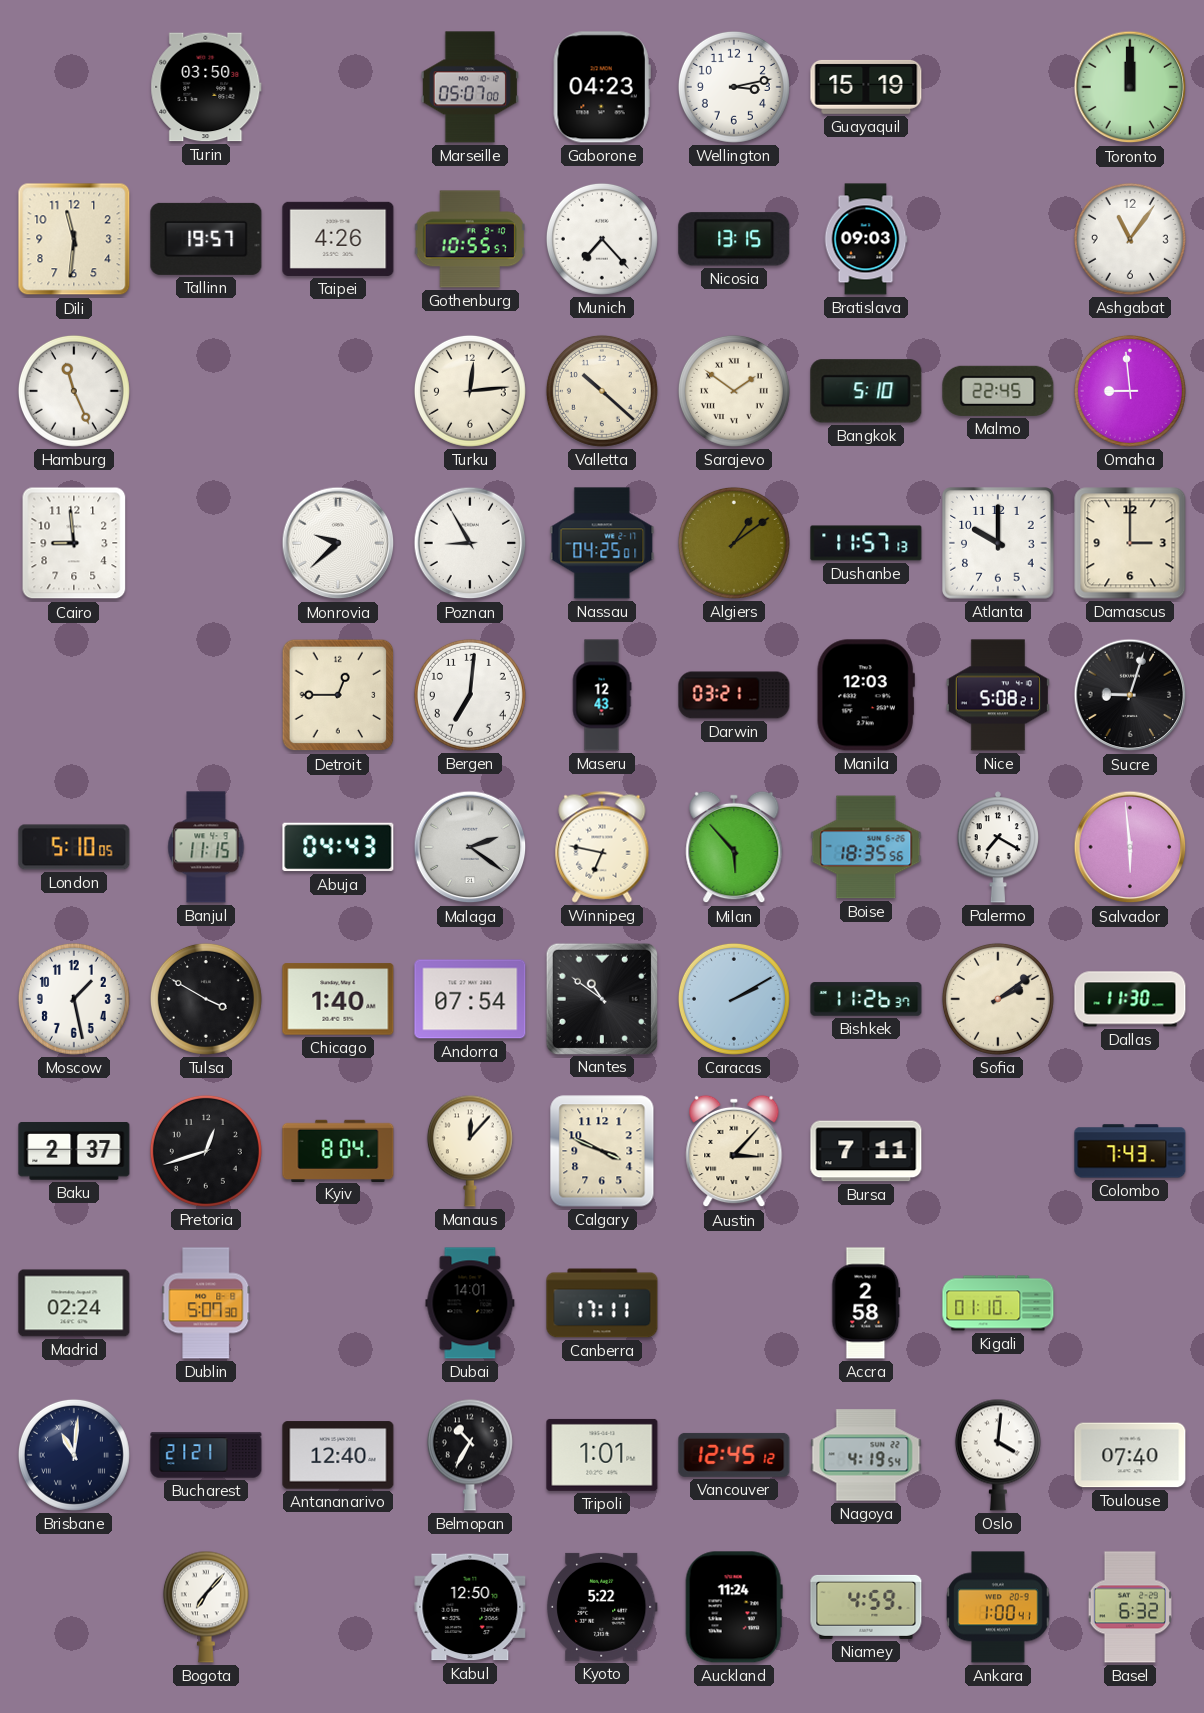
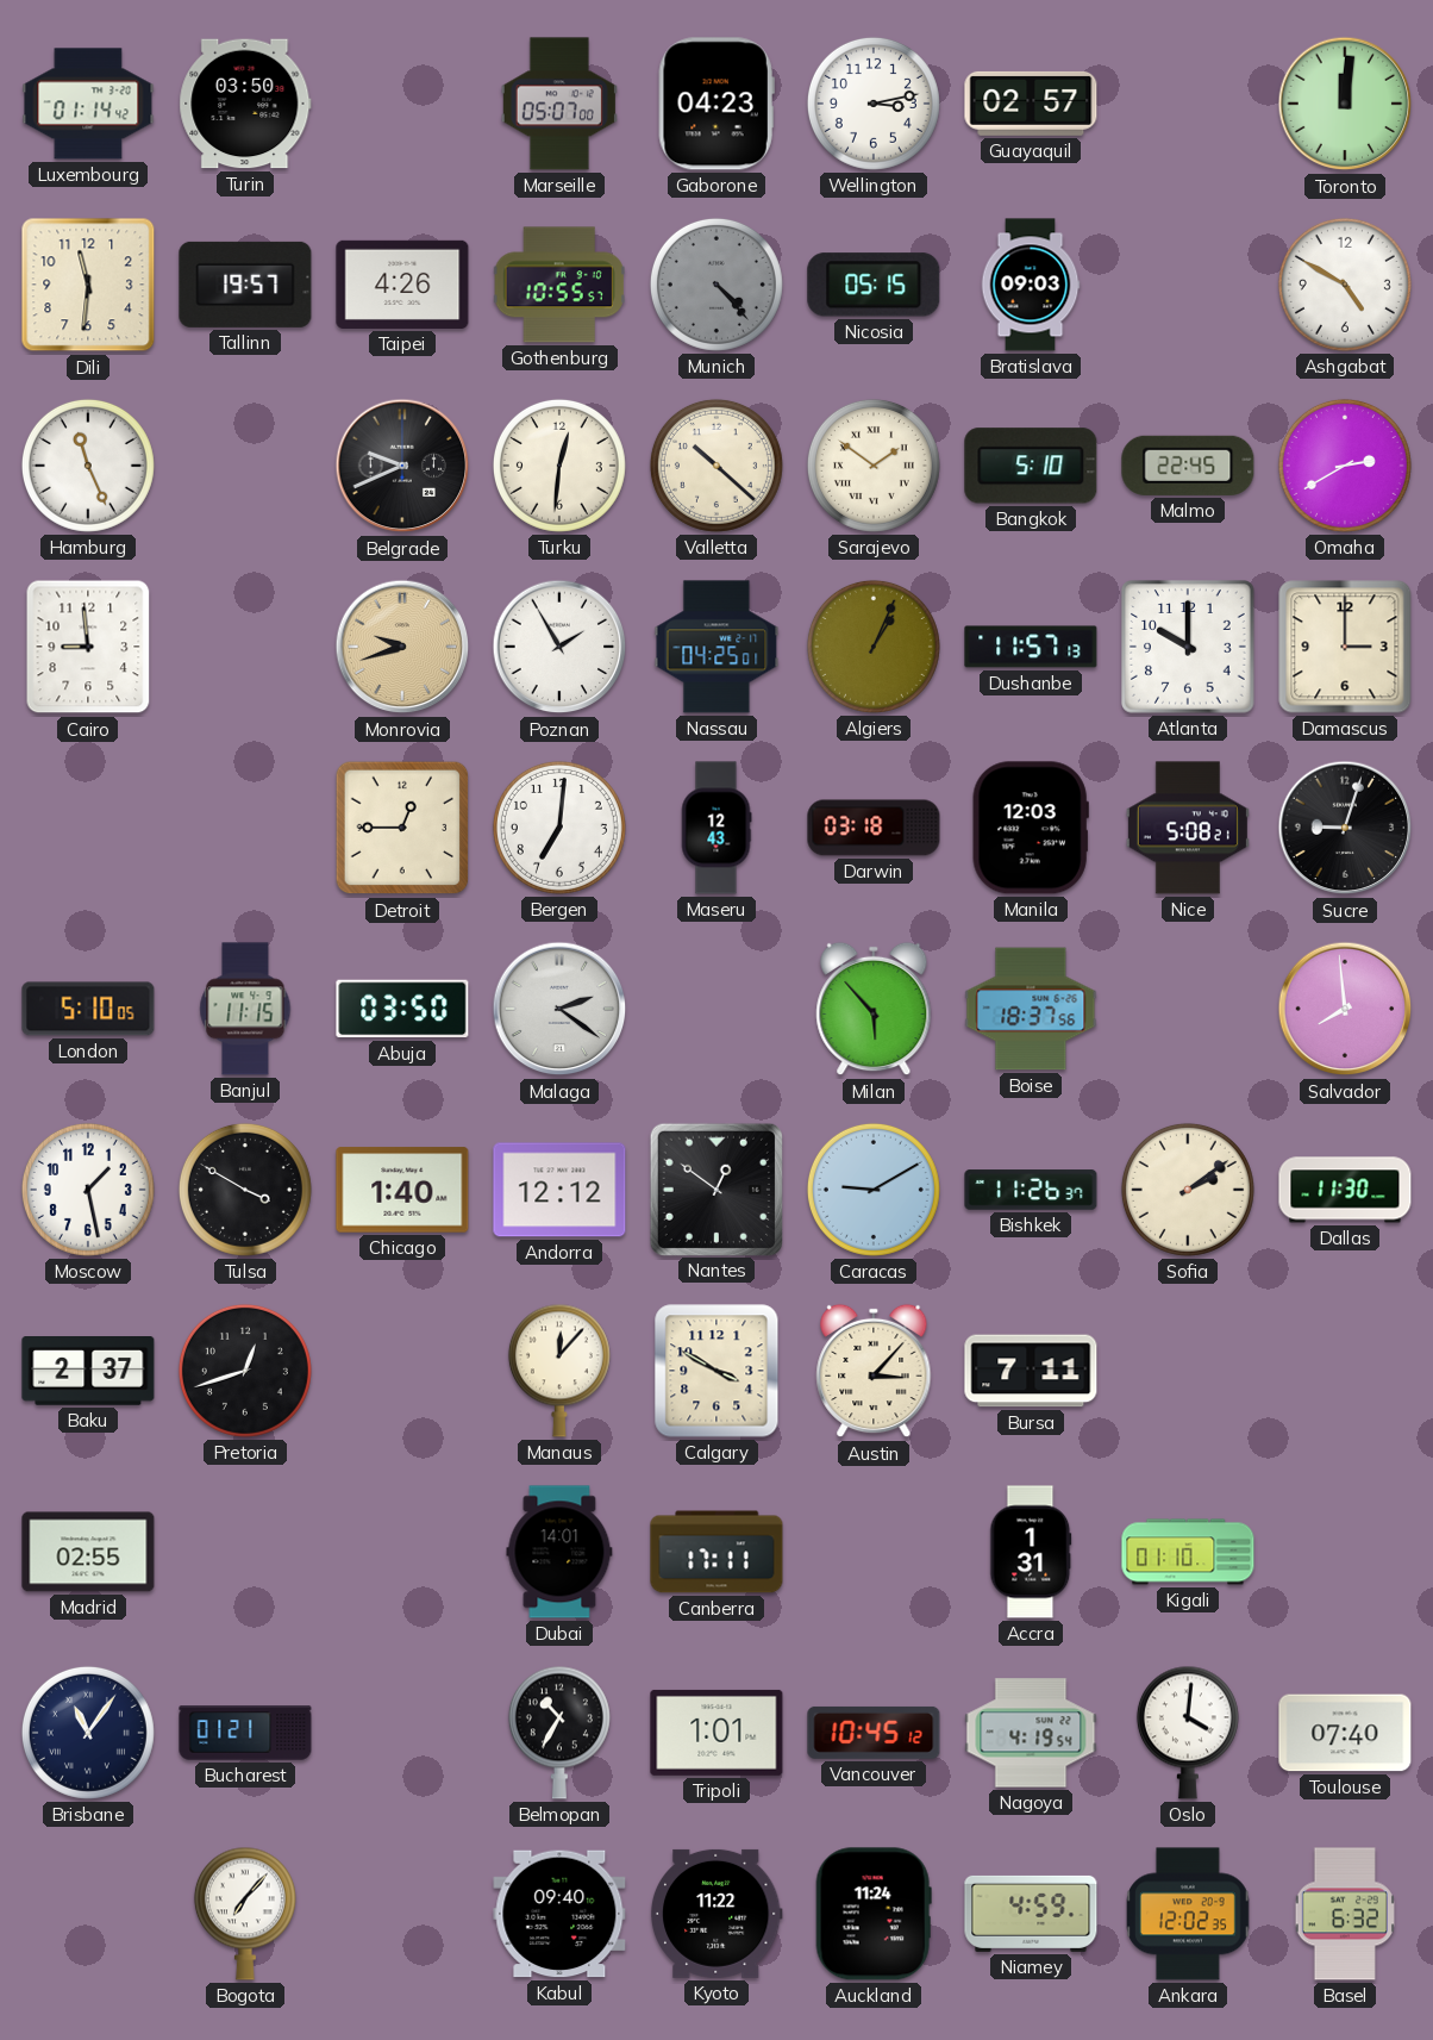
Luxembourg: none -> 01:14 (88, 104)
Guayaquil: 15:19 -> 02:57 (1031, 104)
Toronto: 12:00 -> 12:01 (1345, 104)
Munich: 7:23 -> 4:23 (716, 285)
Munich dial: white -> grey (716, 285)
Nicosia: 13:15 -> 05:15 (874, 285)
Ashgabat: 11:06 -> 4:50 (1345, 285)
Belgrade: none -> 9:41 (402, 466)
Turku: 12:14 -> 12:31 (559, 466)
Omaha: 8:59 -> 2:40 (1345, 466)
Monrovia: 9:38 -> 9:42 (402, 647)
Monrovia dial: white -> champagne (402, 647)
Poznan: 8:55 -> 1:55 (559, 647)
Algiers: 1:09 -> 1:04 (874, 647)
Darwin: 03:21 -> 03:18 (874, 828)
Abuja: 04:43 -> 03:50 (402, 1009)
Winnipeg: 6:47 -> none (602, 847)
Boise: 18:35 -> 18:37 (1031, 1009)
Palermo: 7:20 -> none (997, 847)
Salvador: 5:59 -> 7:59 (1345, 1009)
Andorra: 07:54 -> 12:12 (559, 1190)
Nantes: 10:51 -> 12:51 (715, 1189)
Caracas: 2:10 -> 9:10 (874, 1190)
Kyiv: 8:04 -> none (338, 1150)
Calgary: 3:49 -> 3:50 (716, 1371)
Colombo: 7:43 -> none (1130, 1151)
Madrid: 02:24 -> 02:55 (88, 1552)
Dublin: 5:07 -> none (206, 1303)
Accra: 2:58 -> 1:31 (1031, 1552)
Brisbane: 11:01 -> 11:06 (88, 1733)
Bucharest: 21:21 -> 01:21 (245, 1733)
Antananarivo: 12:40 -> none (338, 1455)
Vancouver: 12:45 -> 10:45 (874, 1733)
Kabul: 12:50 -> 09:40 (559, 1914)
Kyoto: 5:22 -> 11:22 (716, 1914)
Ankara: 1:00 -> 12:02 (1188, 1914)
